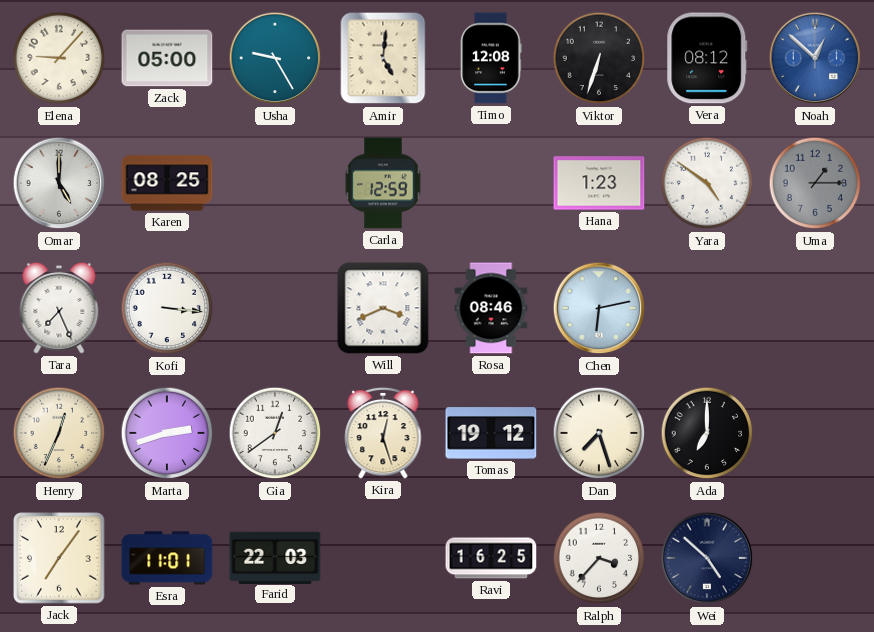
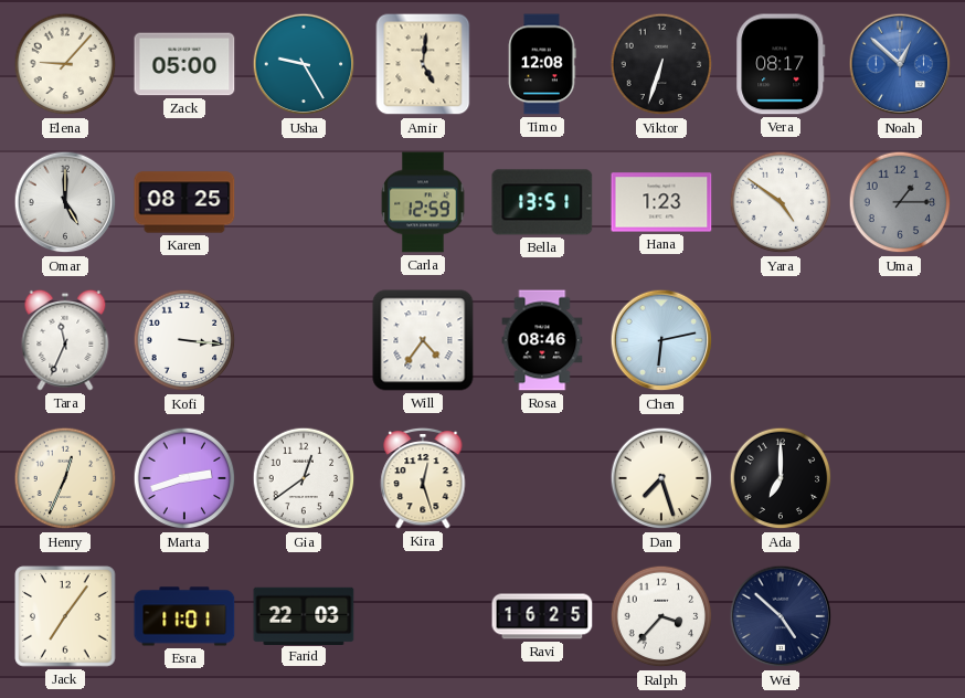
Vera: 08:12 -> 08:17 (781, 64)
Bella: none -> 13:51 (542, 202)
Tara: 7:26 -> 11:34 (65, 340)
Will: 3:41 -> 4:36 (423, 340)
Tomas: 19:12 -> none (491, 433)
